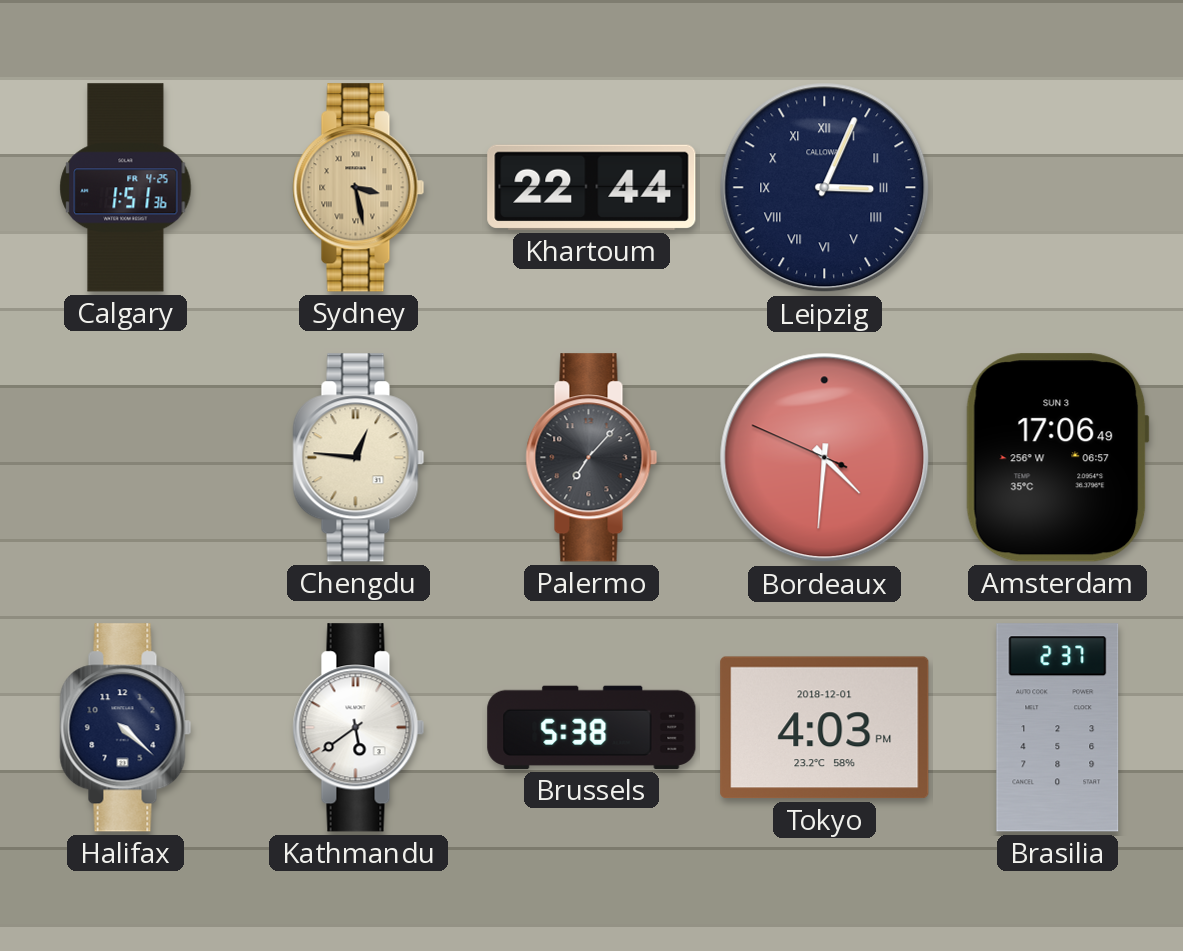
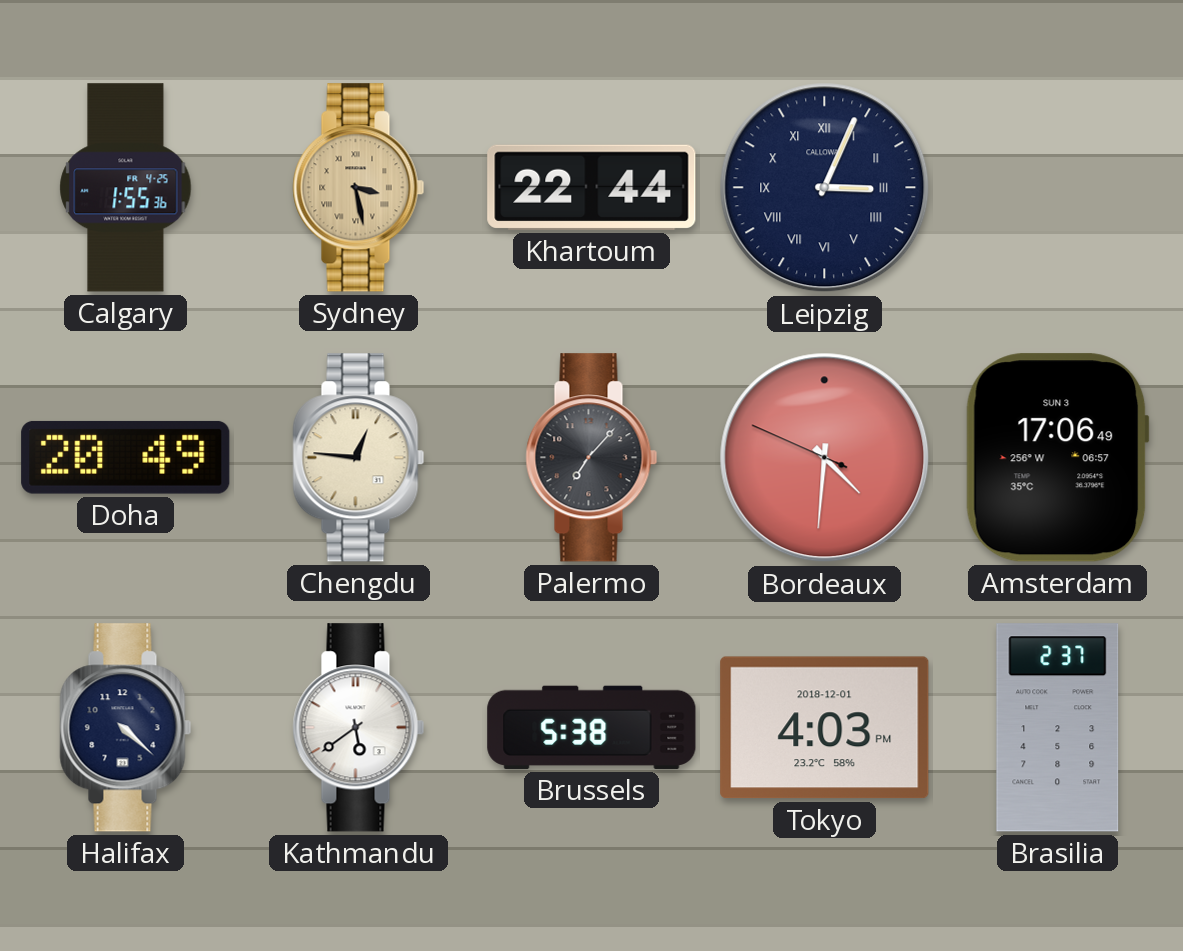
Calgary: 1:51 -> 1:55 (126, 188)
Doha: none -> 20:49 (126, 457)
